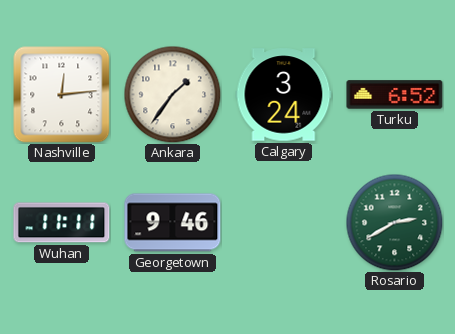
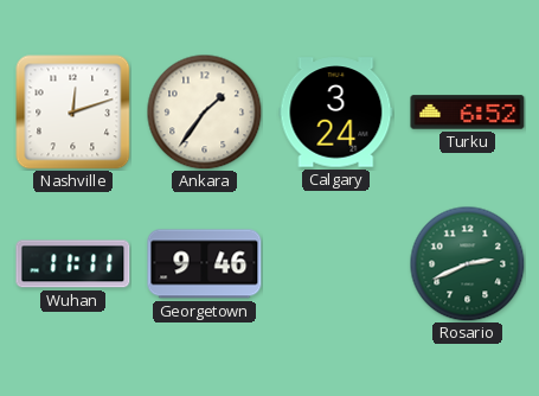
Nashville: 12:14 -> 12:12 (73, 113)
Rosario: 2:40 -> 2:41 (467, 263)
